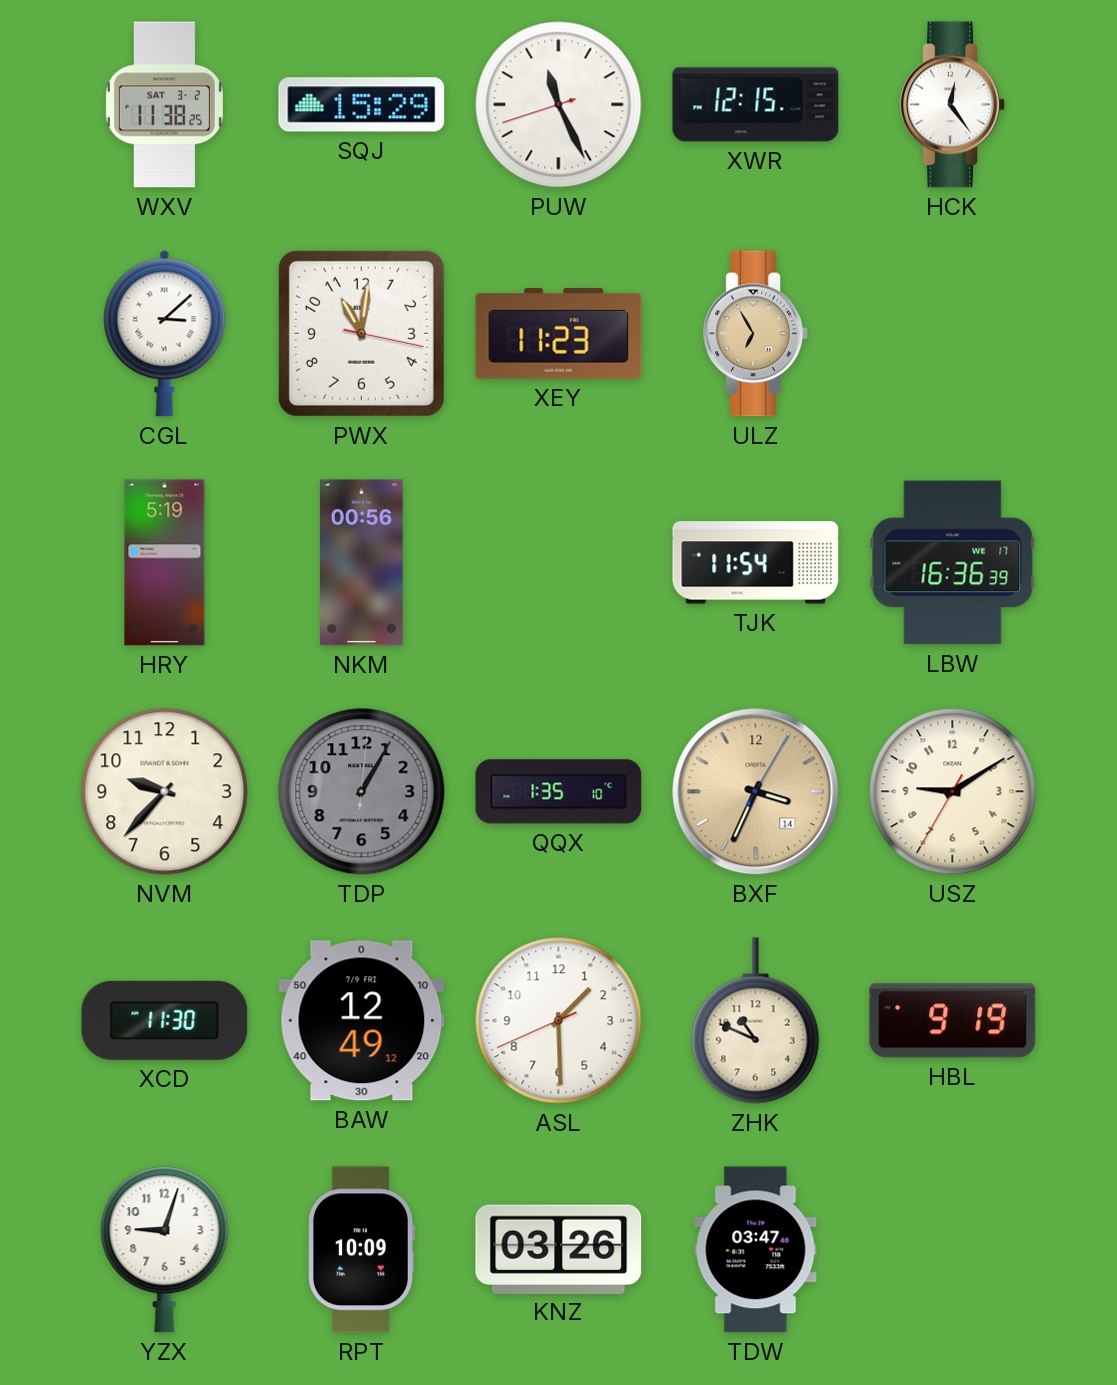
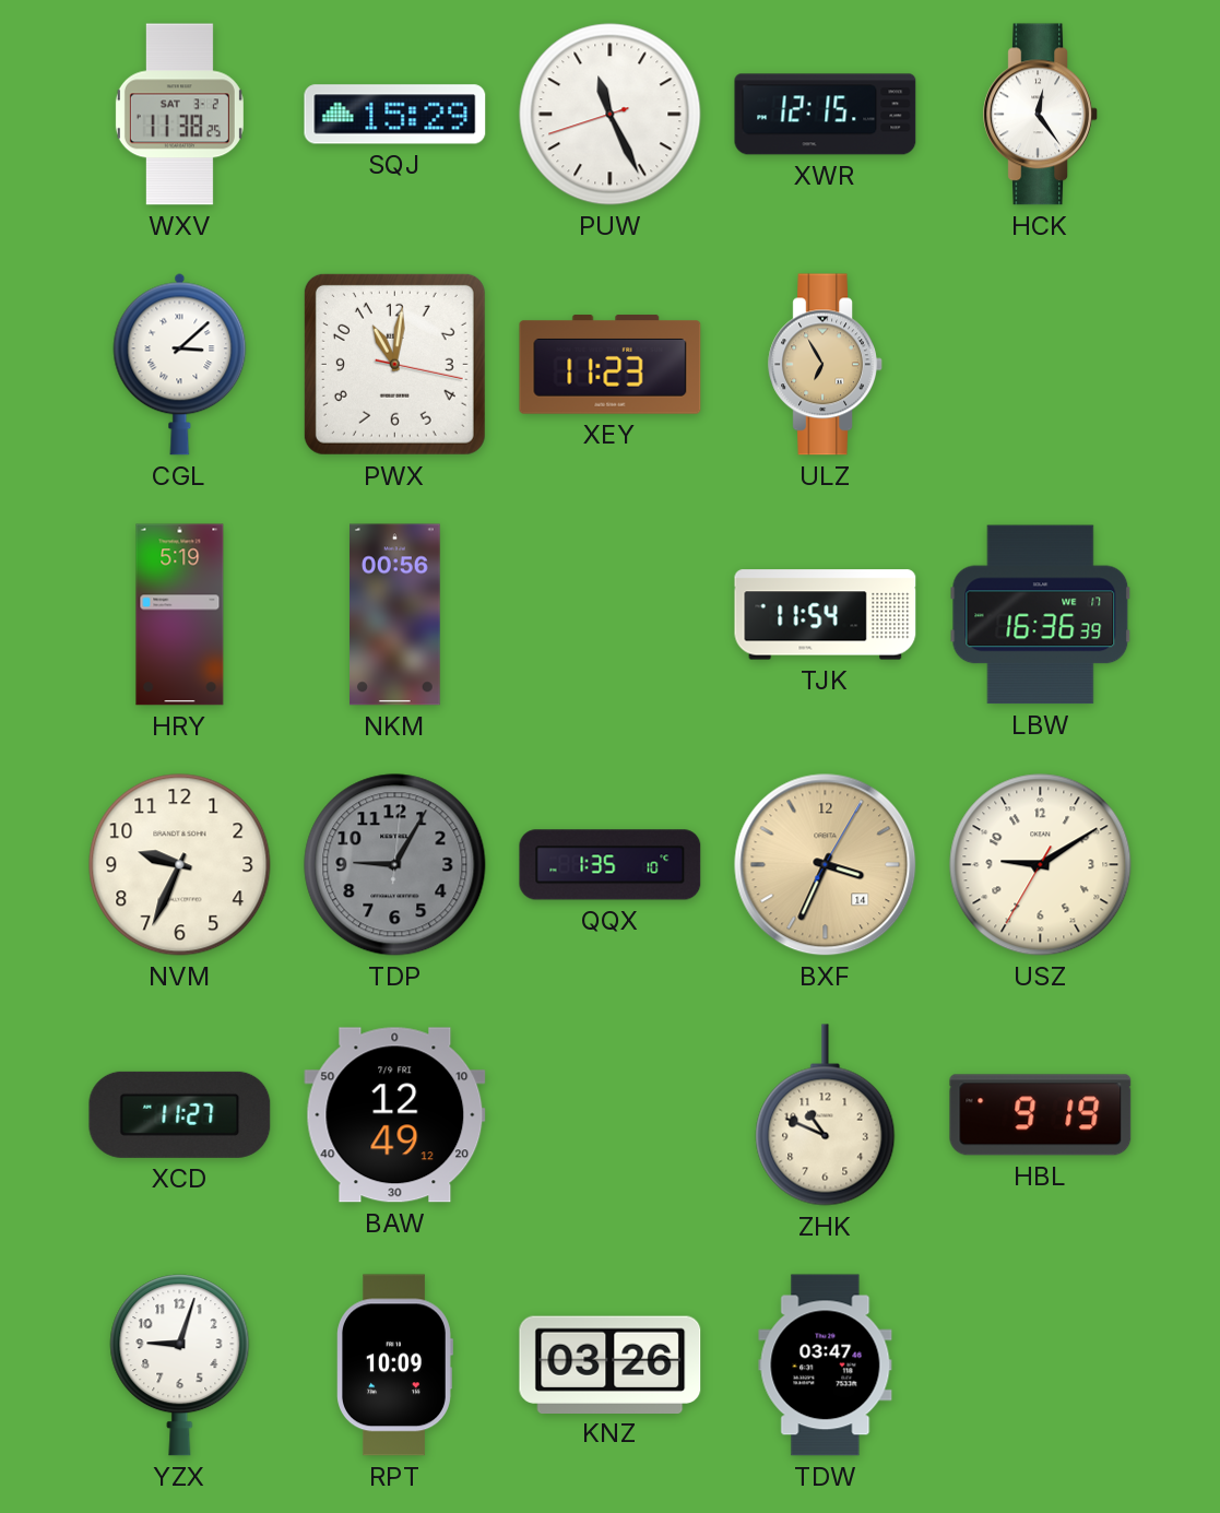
NVM: 9:37 -> 9:34 (180, 865)
TDP: 1:05 -> 9:05 (395, 865)
XCD: 11:30 -> 11:27 (180, 1114)
ASL: 1:29 -> none (559, 1021)
